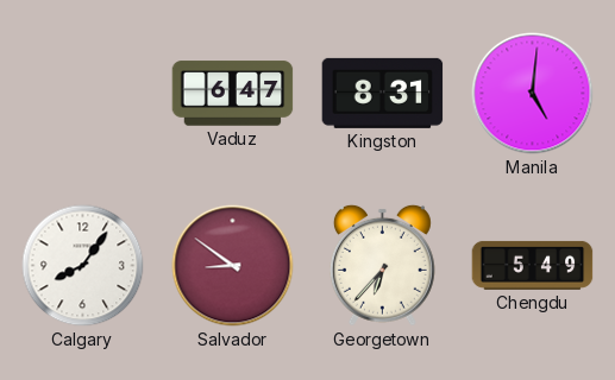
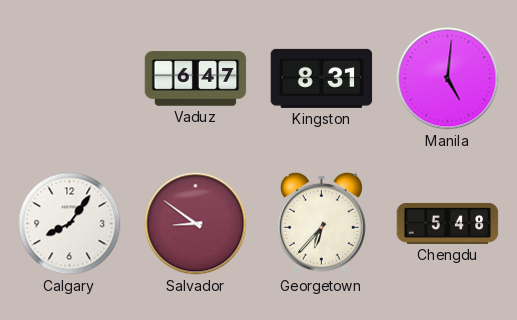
Chengdu: 5:49 -> 5:48 (448, 223)
